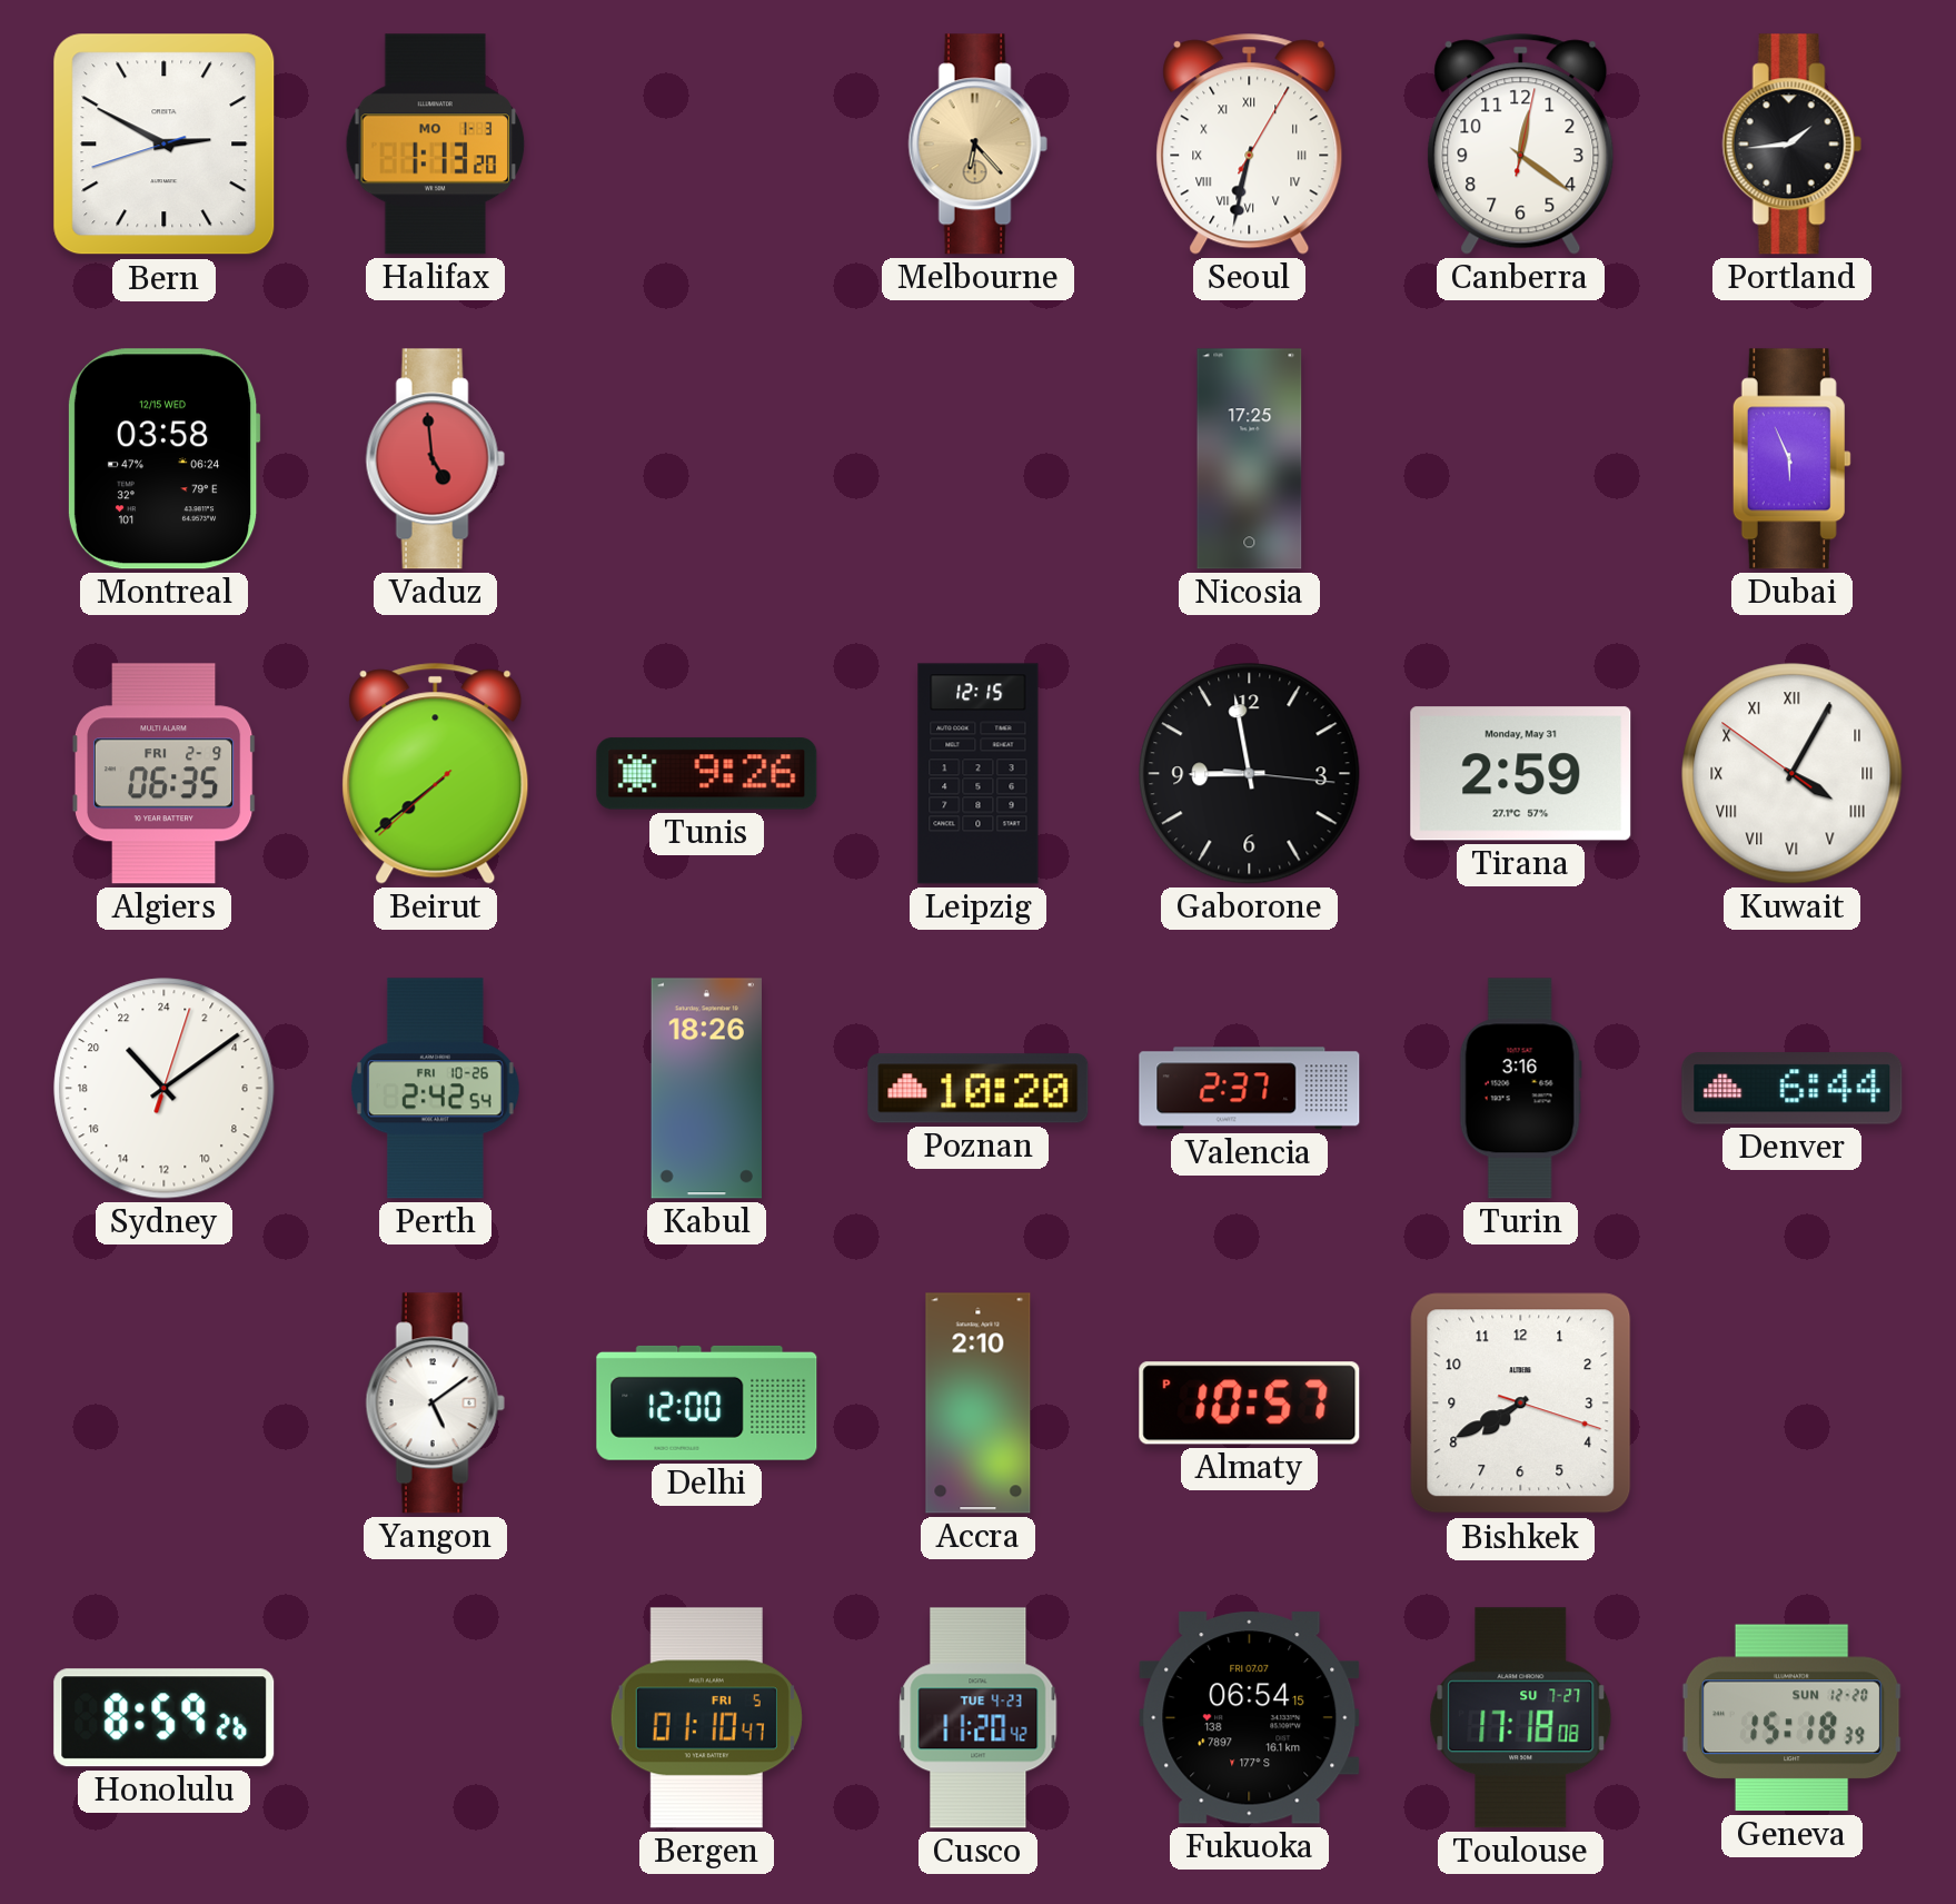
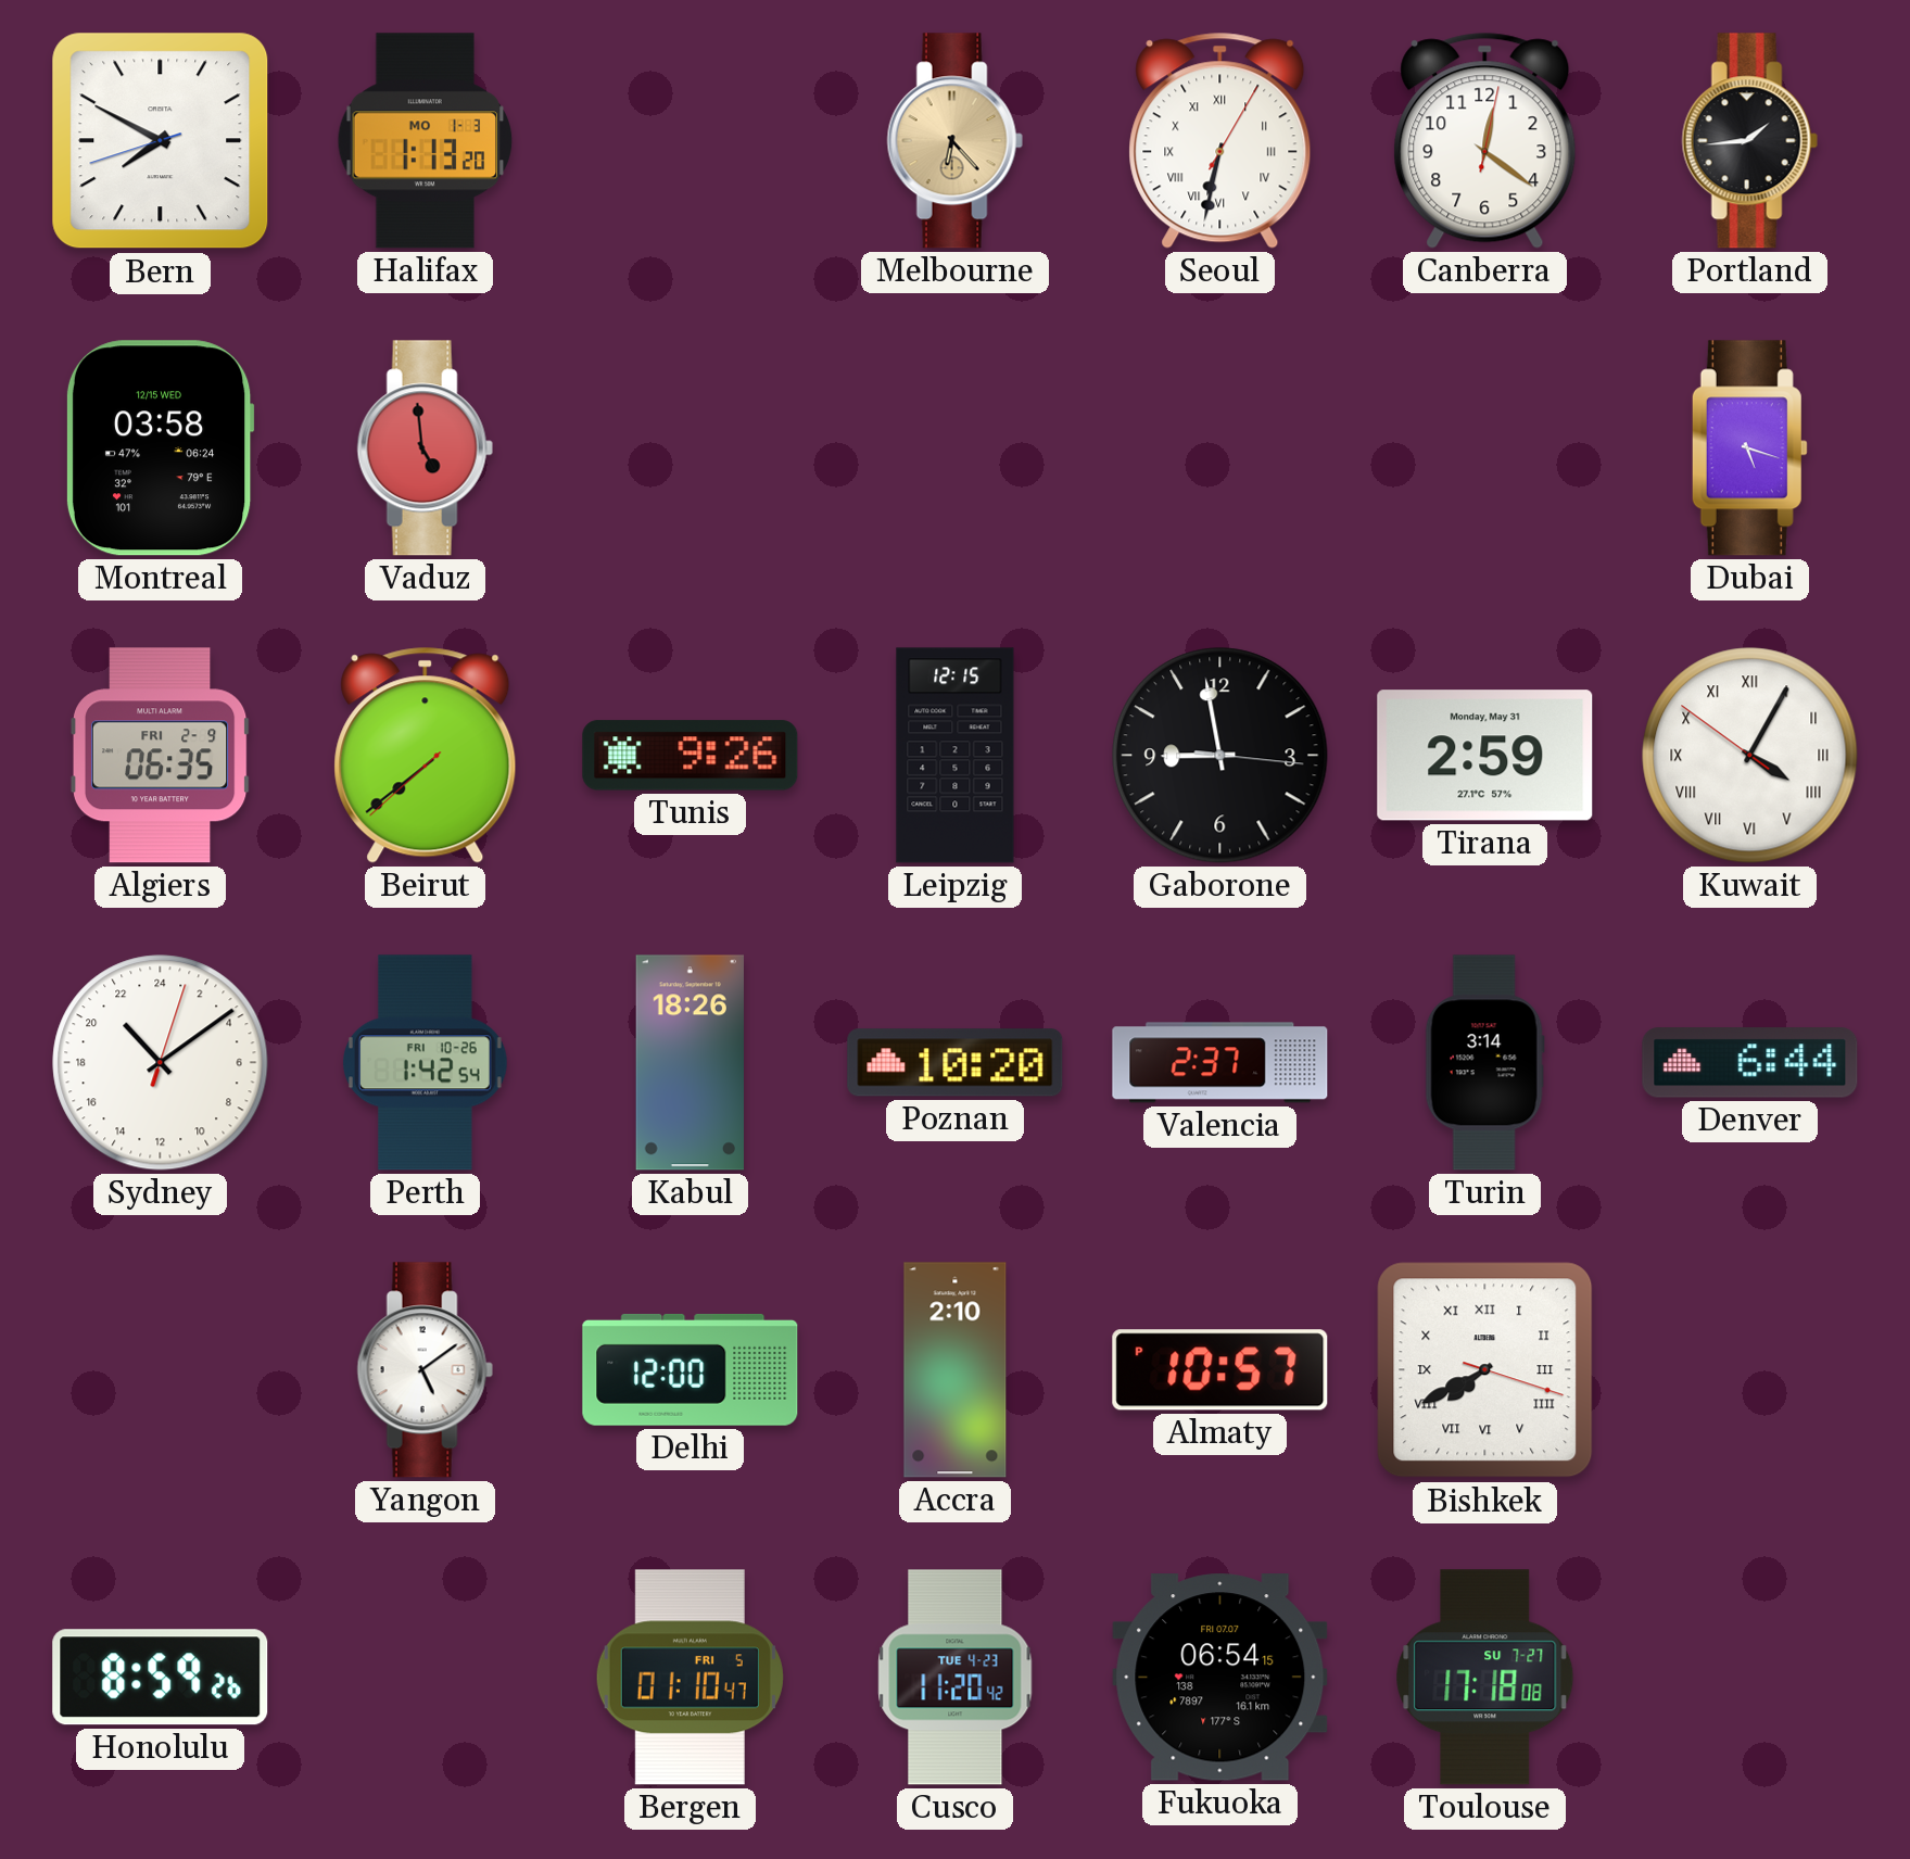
Bern: 2:49 -> 7:49 (161, 141)
Nicosia: 17:25 -> none (1250, 459)
Dubai: 5:56 -> 5:18 (1749, 448)
Perth: 2:42 -> 1:42 (425, 1063)
Turin: 3:16 -> 3:14 (1484, 1063)
Bishkek numerals: Arabic -> Roman (1485, 1370)
Geneva: 15:18 -> none (1793, 1718)
